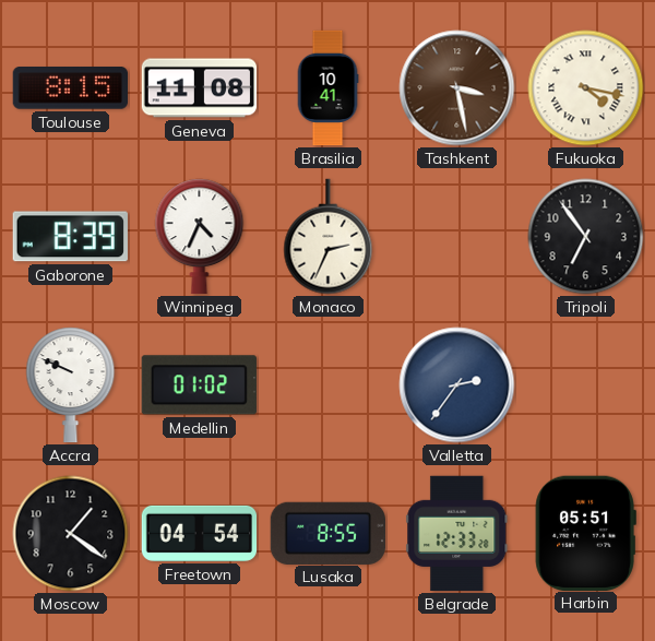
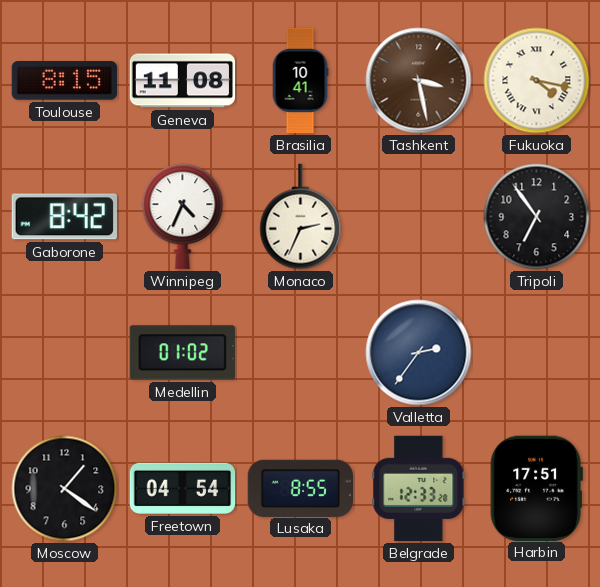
Gaborone: 8:39 -> 8:42 (64, 217)
Accra: 9:49 -> none (71, 385)
Harbin: 05:51 -> 17:51 (536, 488)
